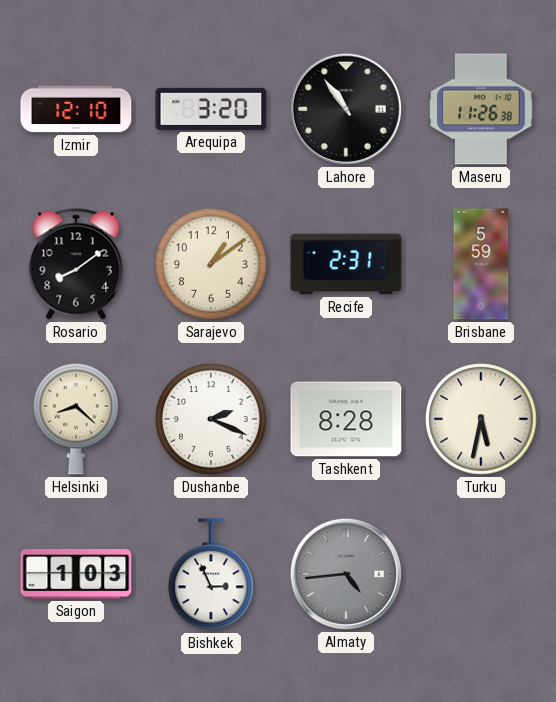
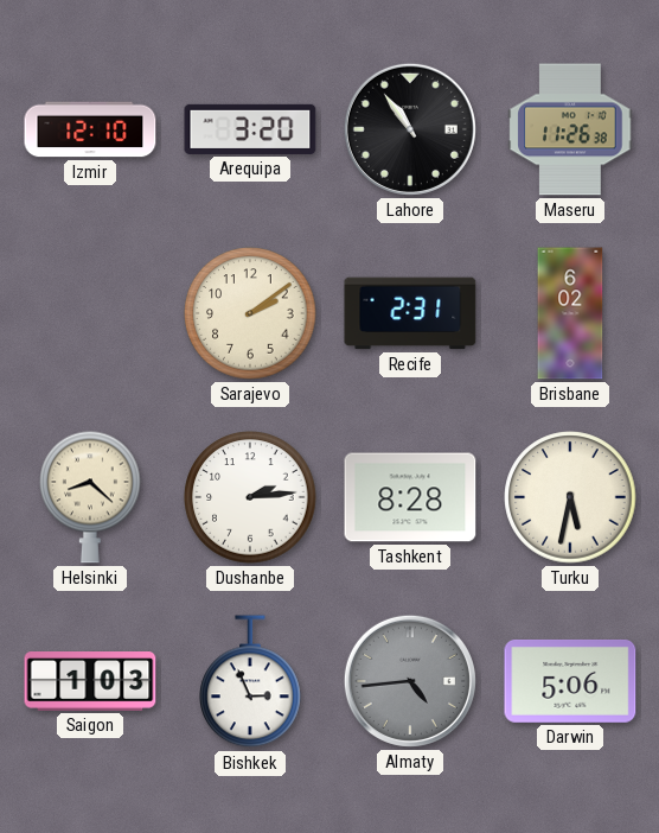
Rosario: 8:09 -> none (76, 264)
Sarajevo: 1:09 -> 2:09 (250, 313)
Brisbane: 5:59 -> 6:02 (570, 313)
Dushanbe: 2:19 -> 2:14 (250, 497)
Darwin: none -> 5:06 (570, 681)
